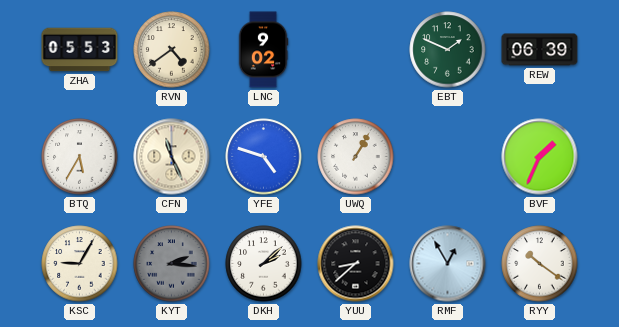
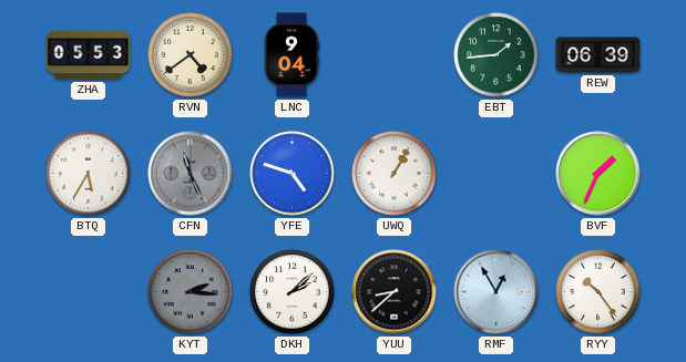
LNC: 9:02 -> 9:04 (291, 55)
EBT: 1:49 -> 1:44 (496, 55)
CFN dial: cream -> grey (191, 174)
KSC: 9:05 -> none (80, 264)
RYY: 10:21 -> 10:24 (598, 292)
